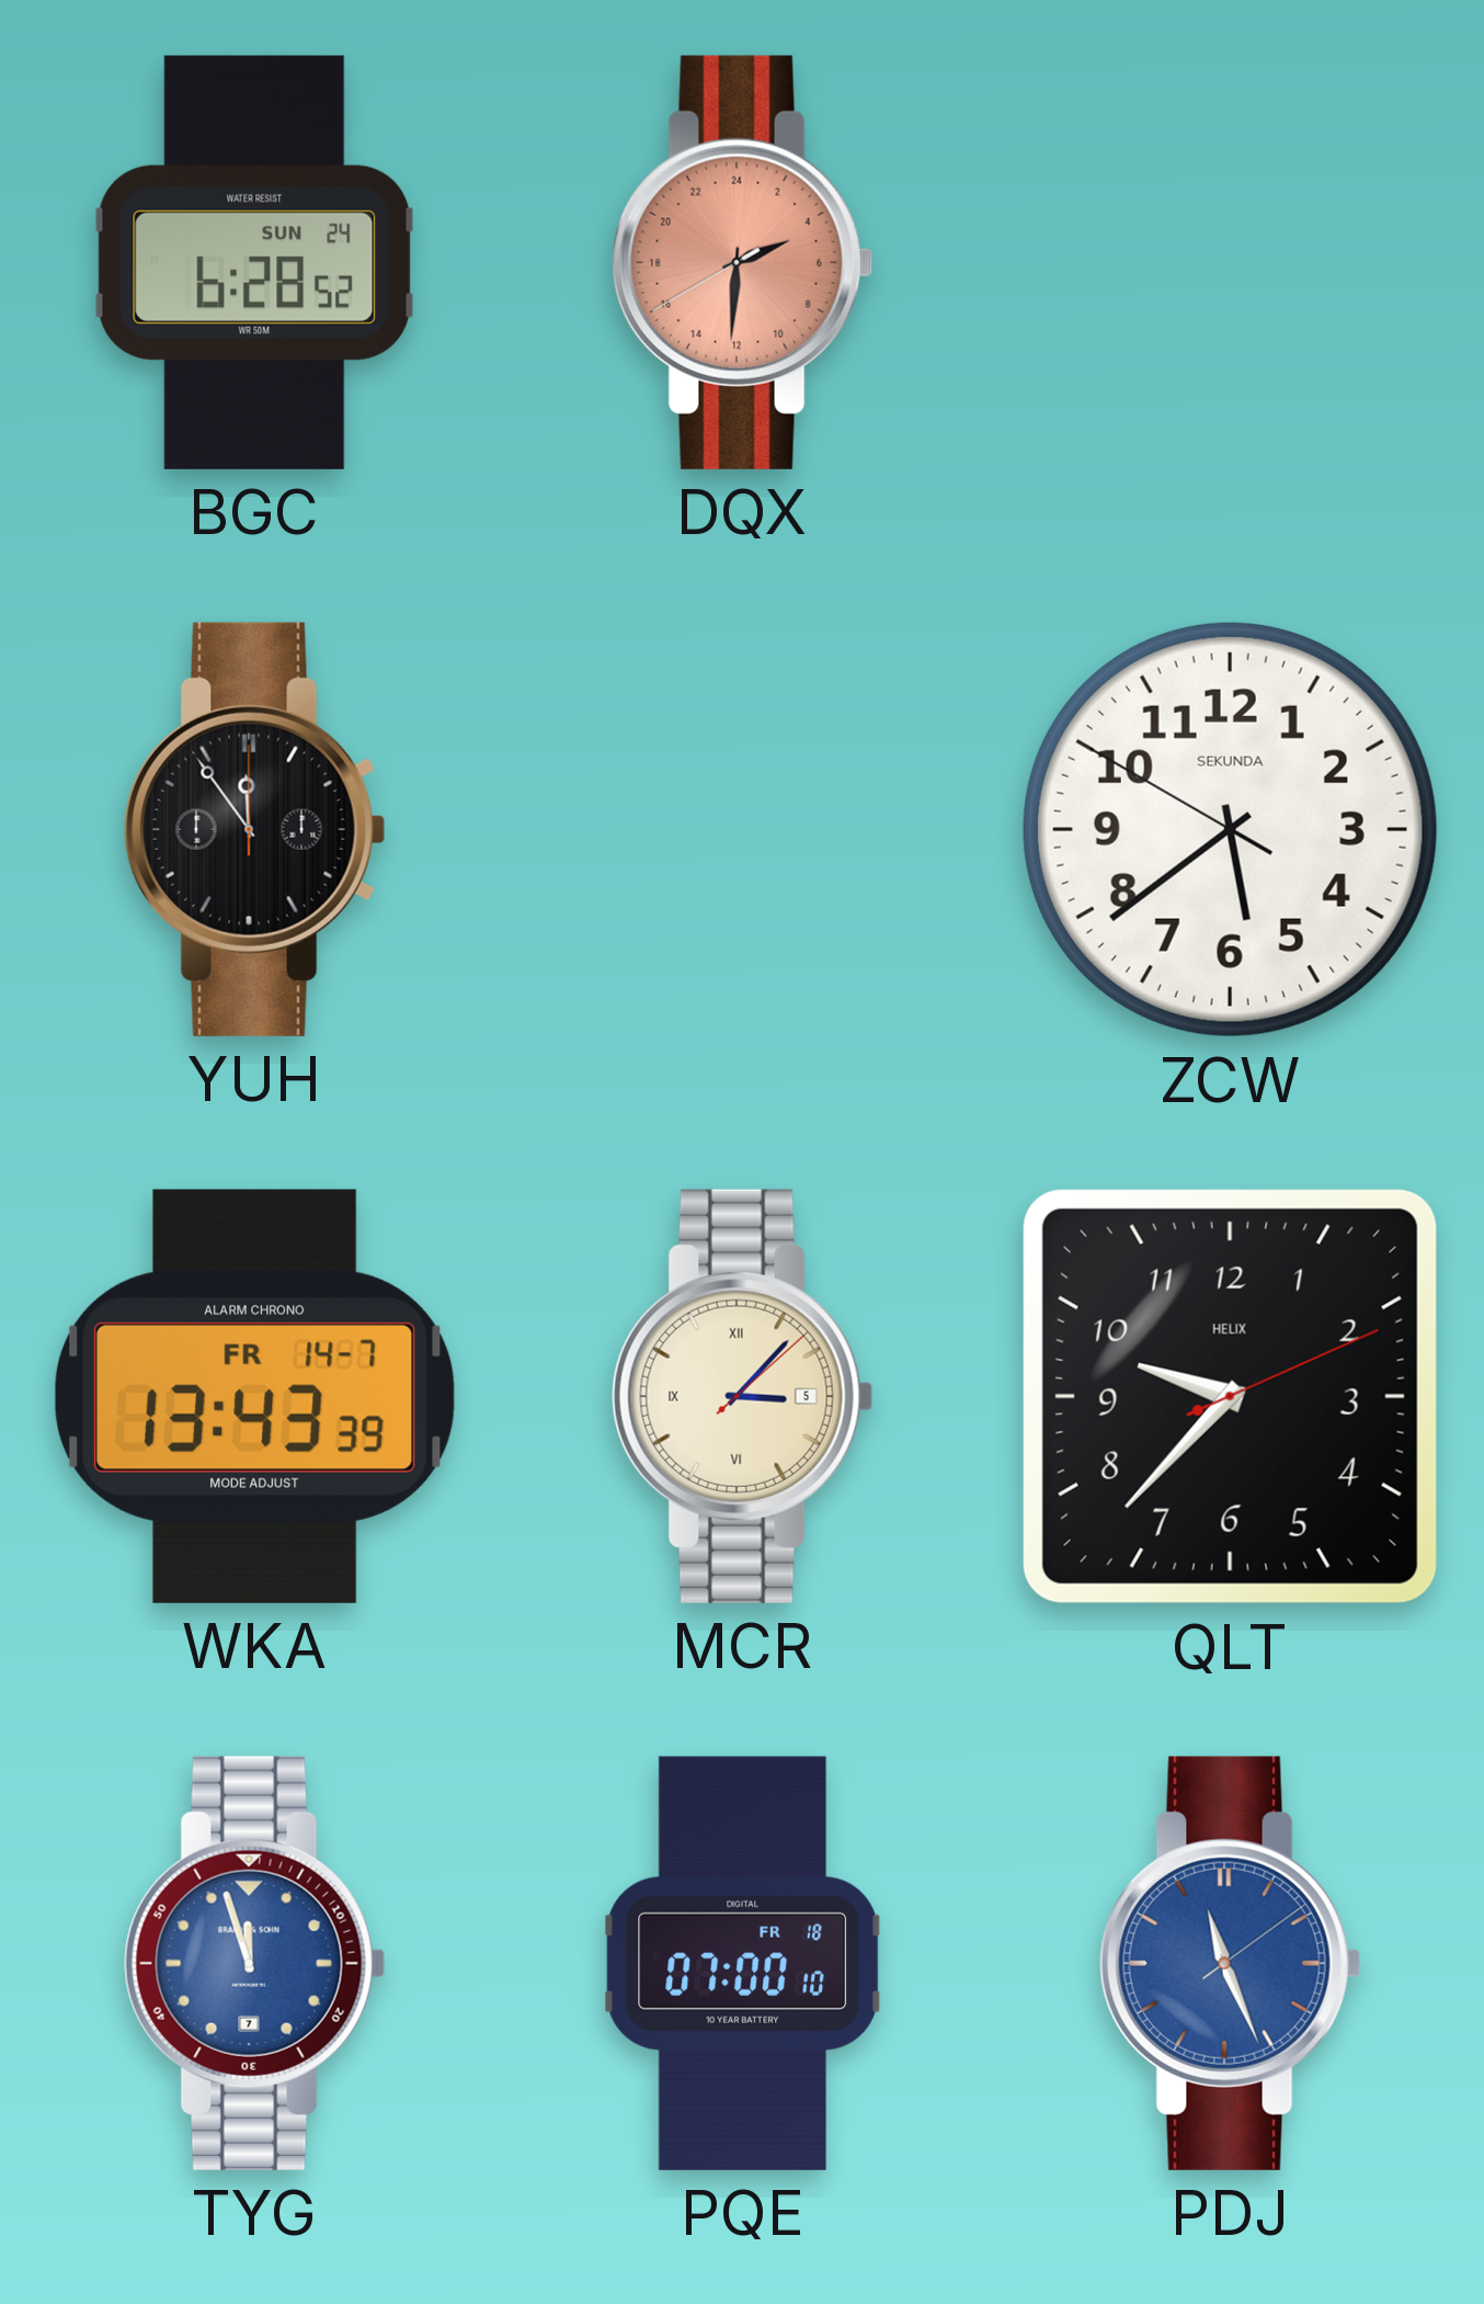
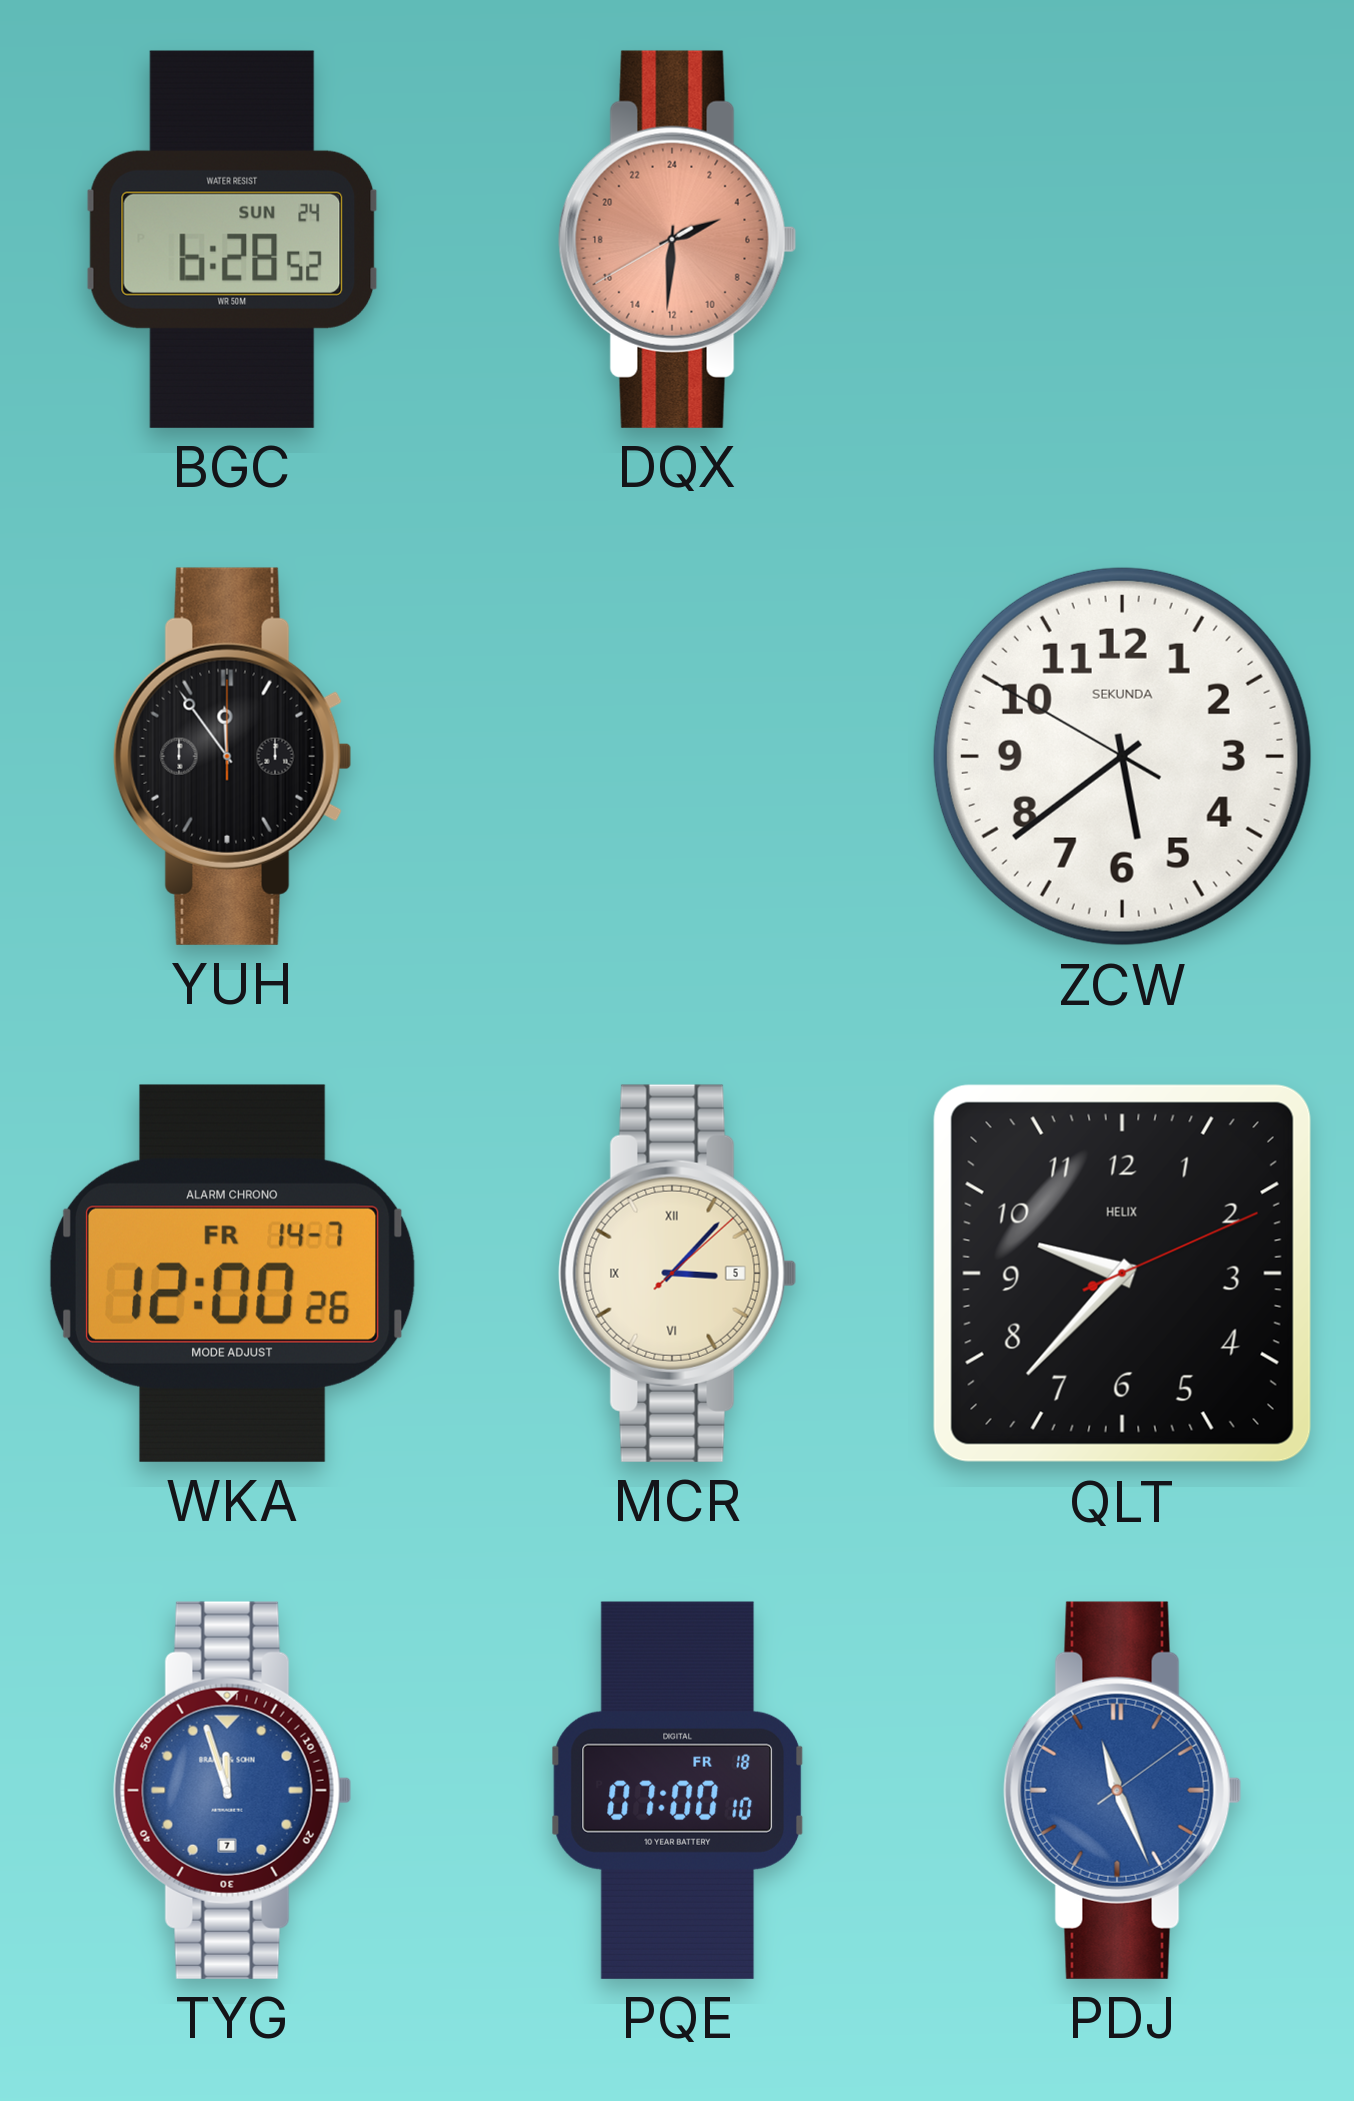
WKA: 13:43 -> 12:00 (232, 1273)
